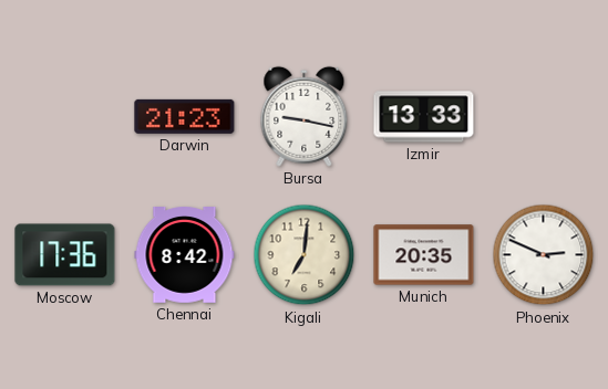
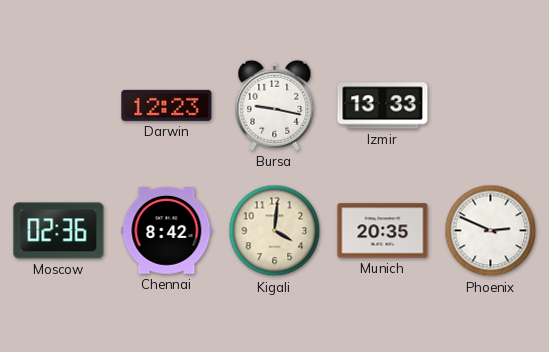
Darwin: 21:23 -> 12:23 (167, 105)
Moscow: 17:36 -> 02:36 (59, 231)
Kigali: 7:01 -> 4:01 (275, 231)
